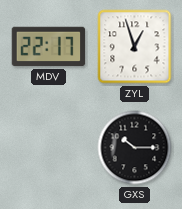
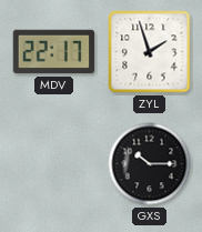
ZYL: 12:57 -> 1:57 (150, 52)
